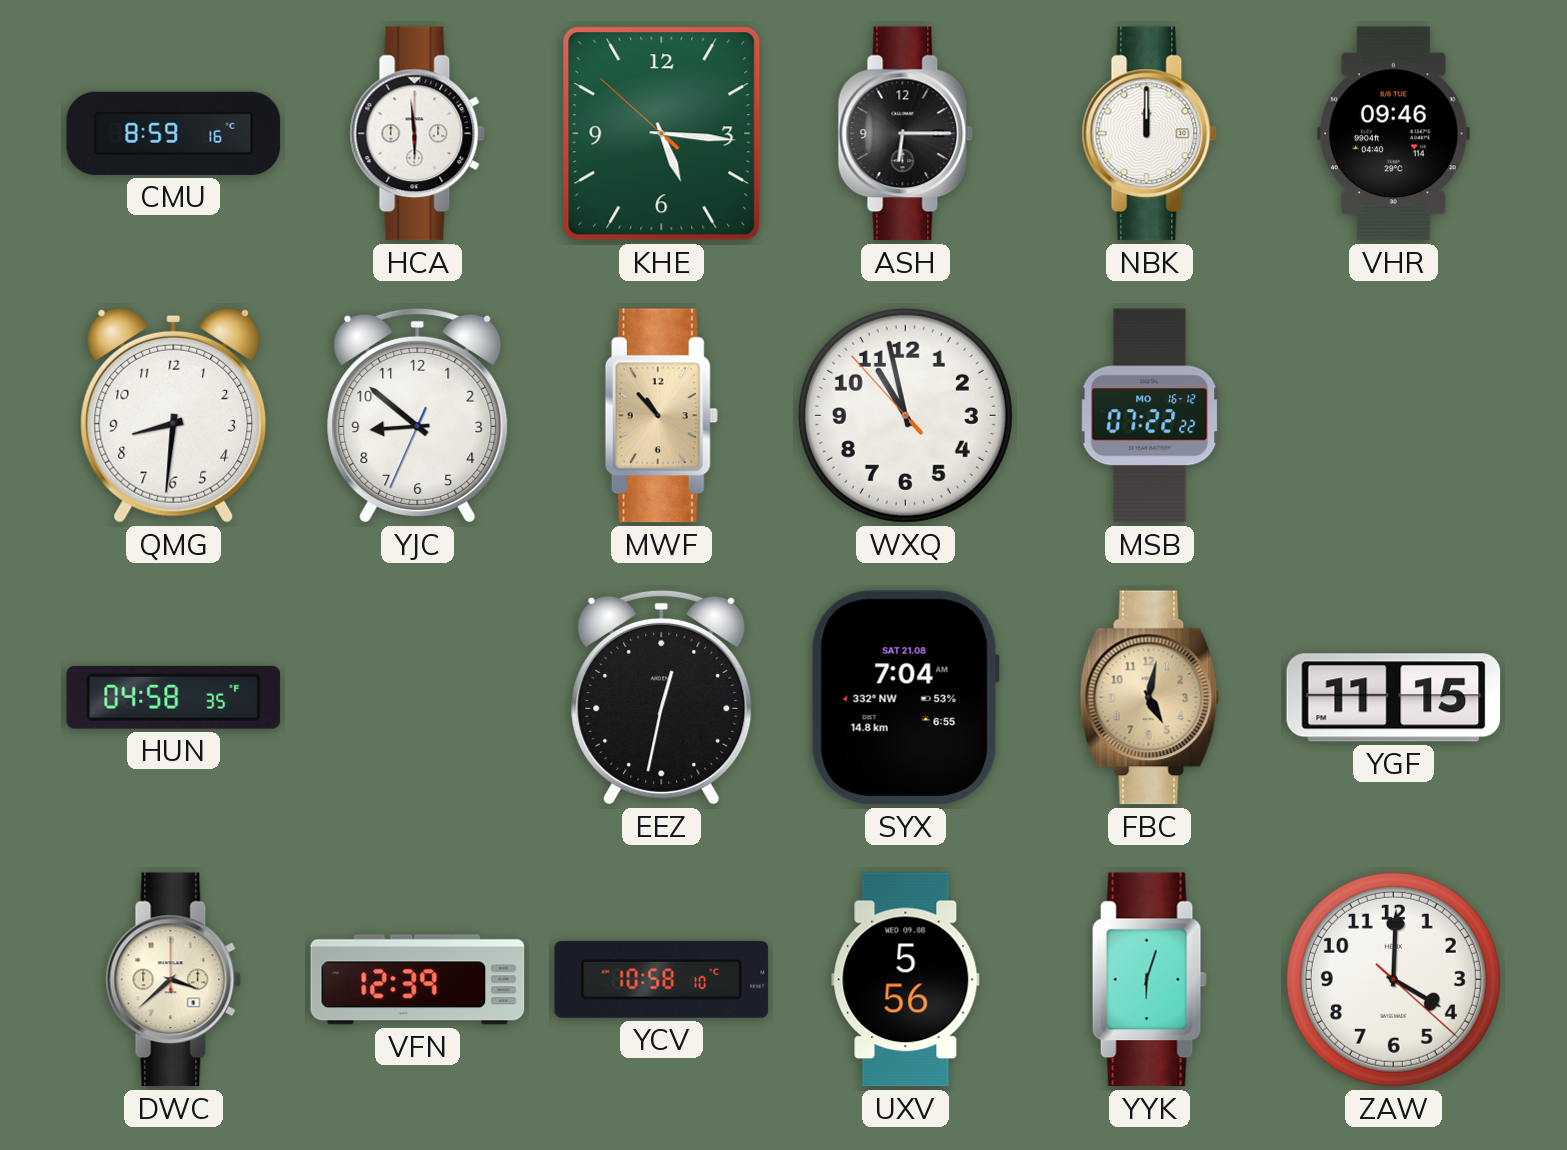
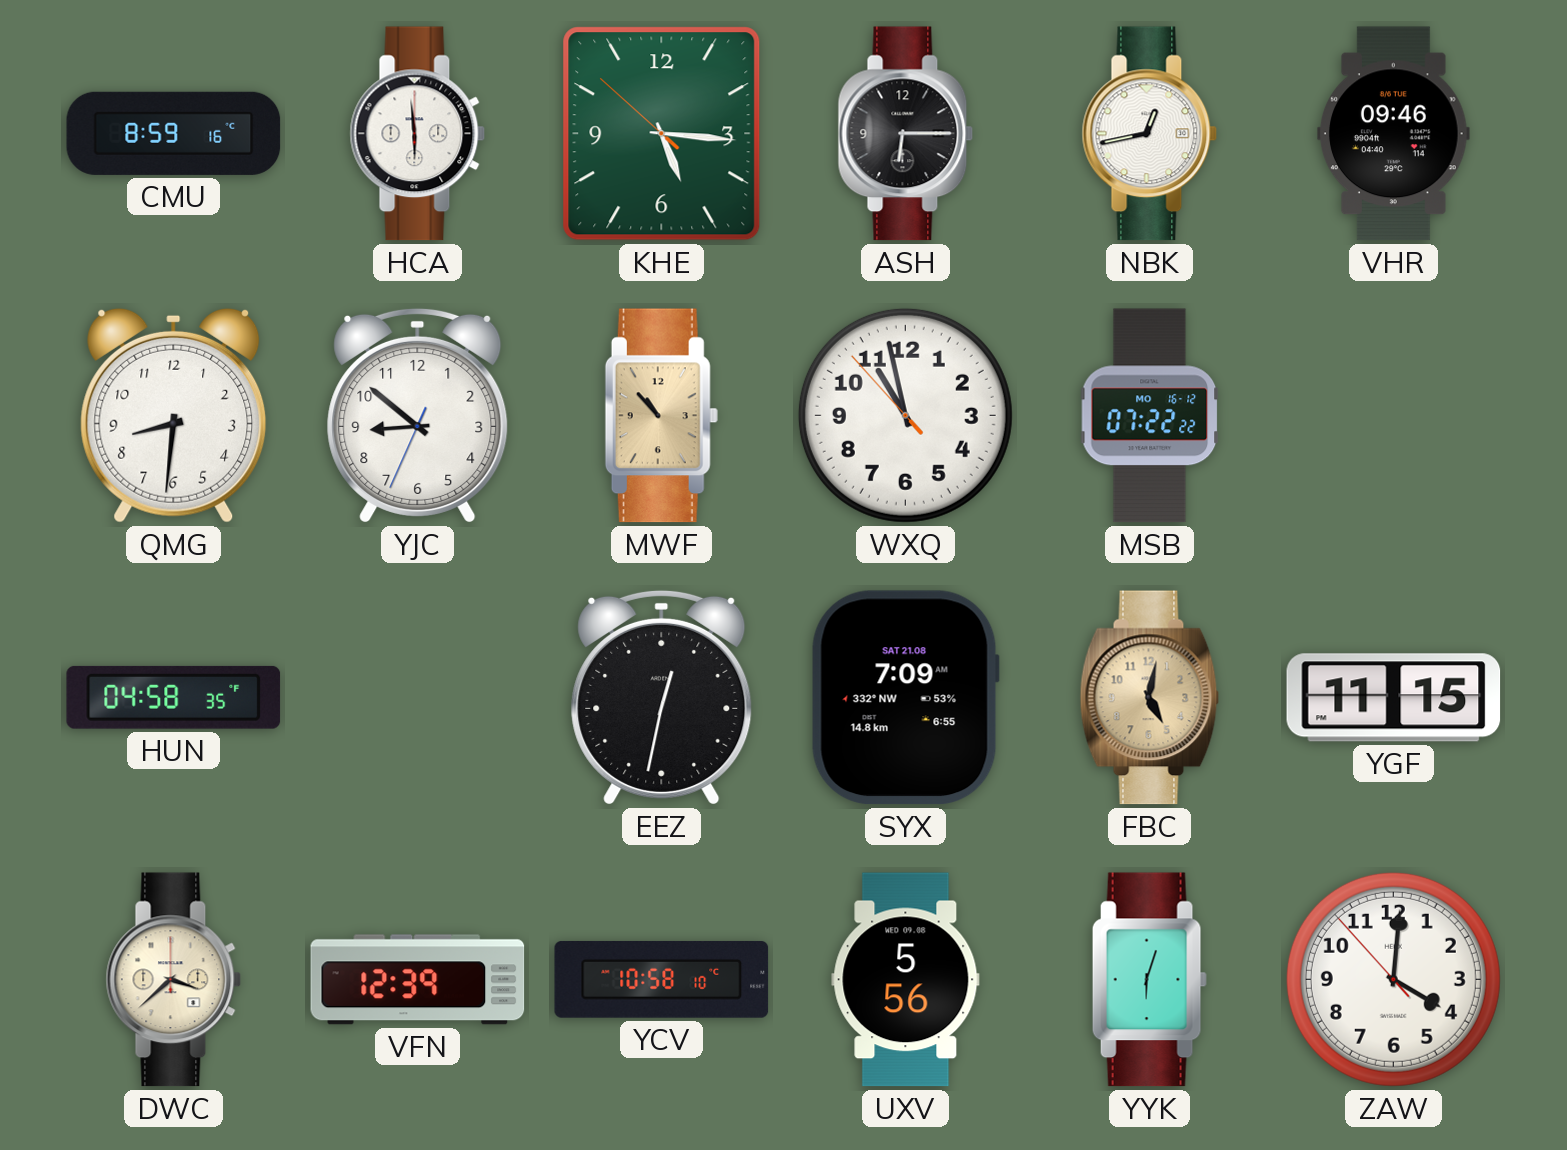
NBK: 12:00 -> 12:43 (1150, 134)
SYX: 7:04 -> 7:09 (905, 698)
ZAW: 4:00:22 -> 4:00:53 (1393, 979)
